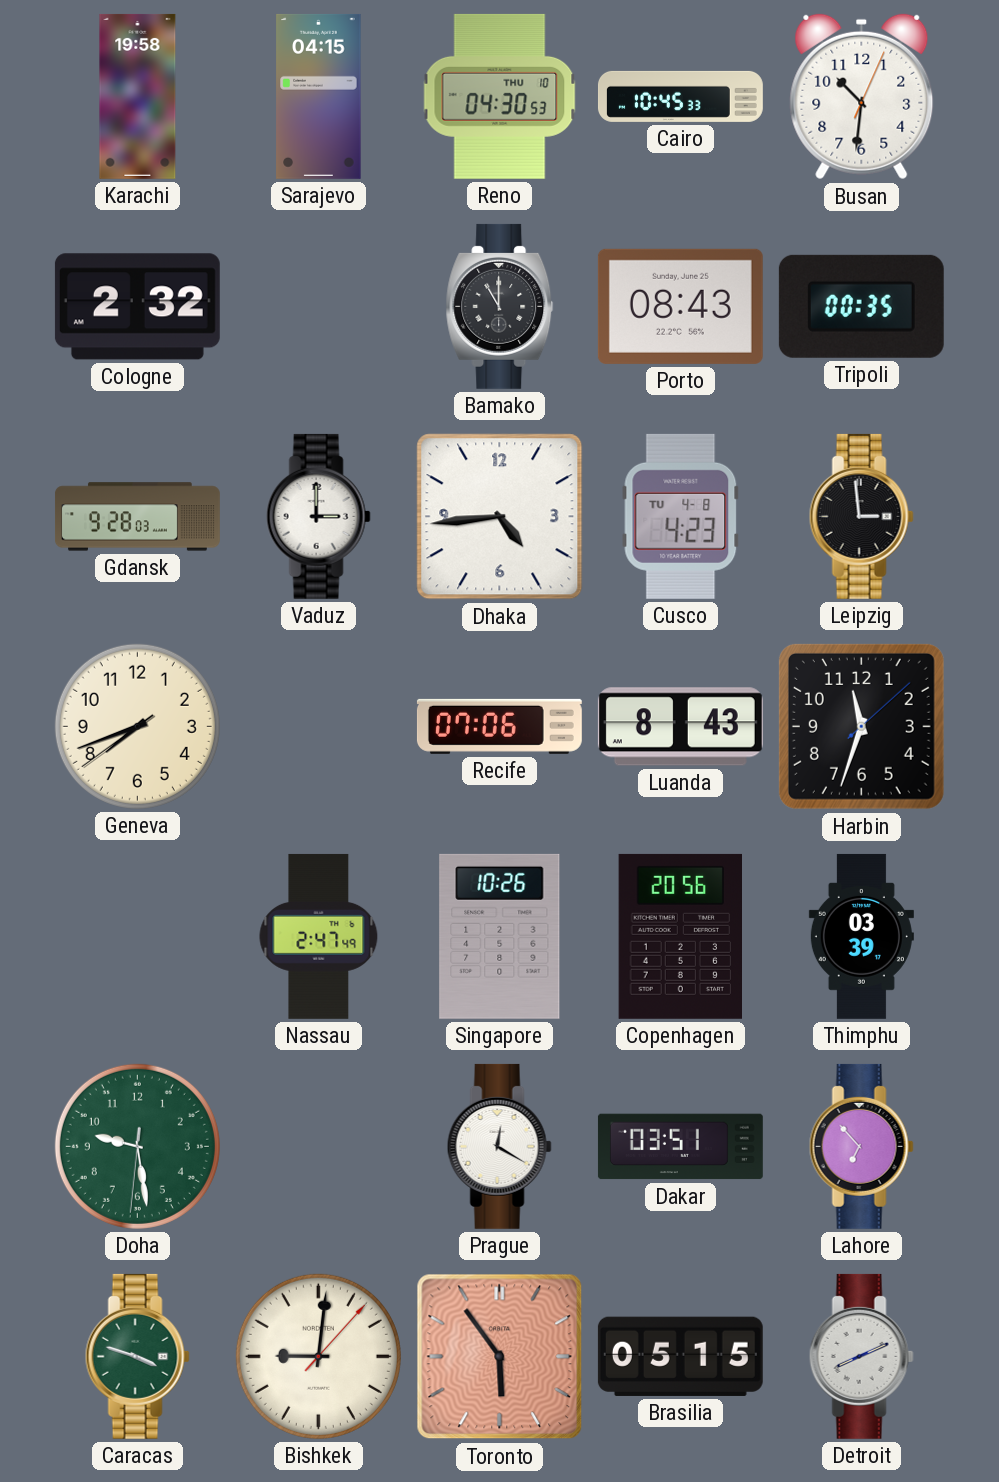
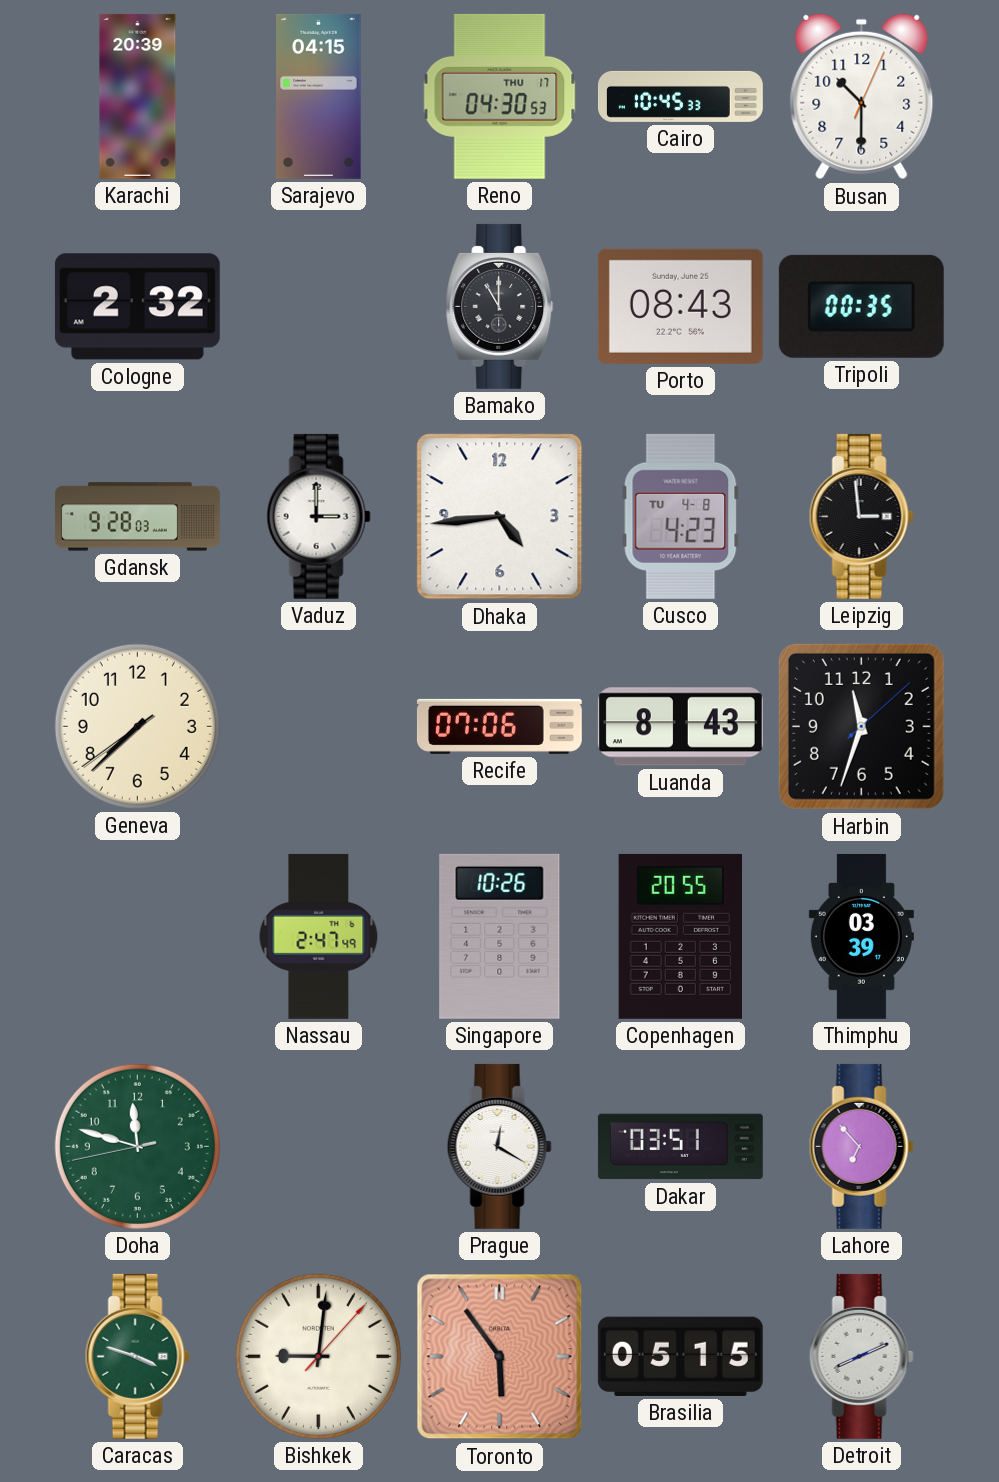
Karachi: 19:58 -> 20:39 (138, 96)
Reno date: THU 10 -> THU 17 (500, 96)
Busan: 10:31 -> 10:30 (862, 97)
Geneva: 7:41 -> 7:37 (137, 726)
Copenhagen: 20:56 -> 20:55 (680, 936)
Doha: 9:28 -> 11:47 (137, 1146)
